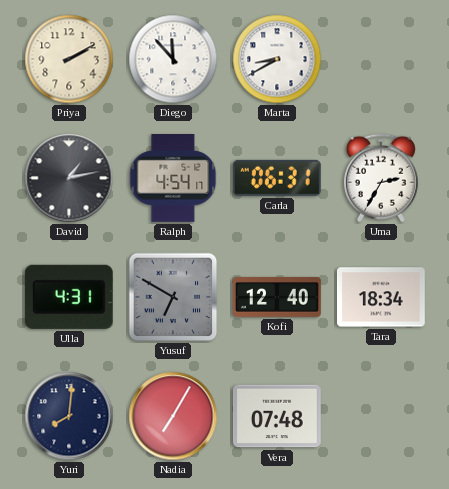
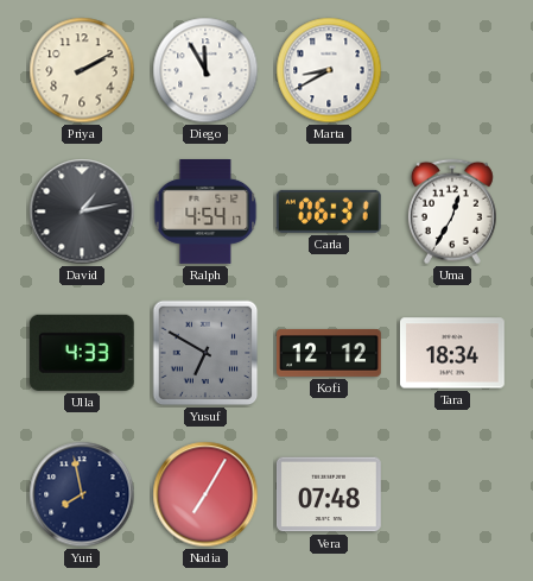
Diego: 11:53 -> 11:55 (205, 70)
Uma: 2:35 -> 12:35 (452, 211)
Ulla: 4:31 -> 4:33 (82, 353)
Kofi: 12:40 -> 12:12 (330, 353)
Yuri: 8:01 -> 7:58 (82, 494)
